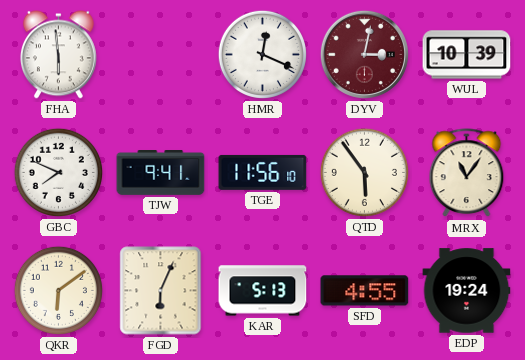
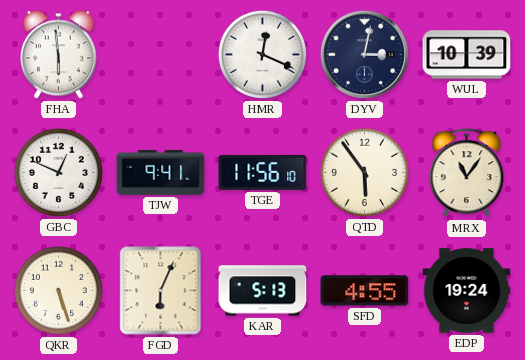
DYV dial: burgundy -> navy (364, 54)
GBC: 7:49 -> 12:49 (58, 172)
QKR: 6:09 -> 5:27 (58, 290)
